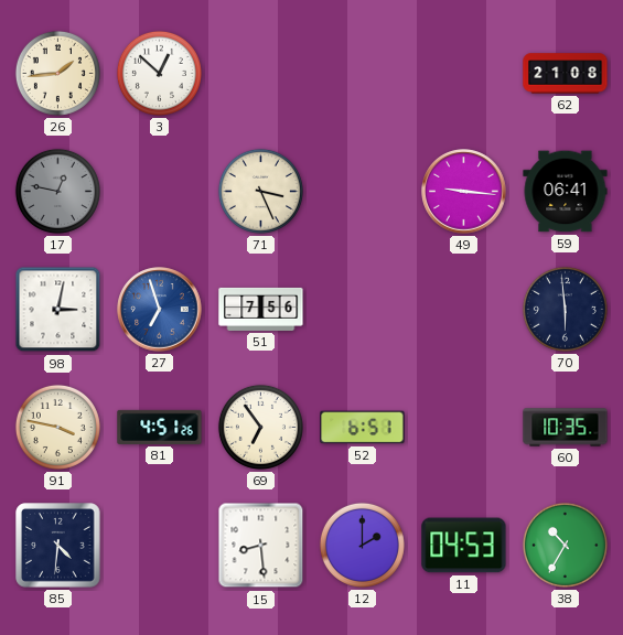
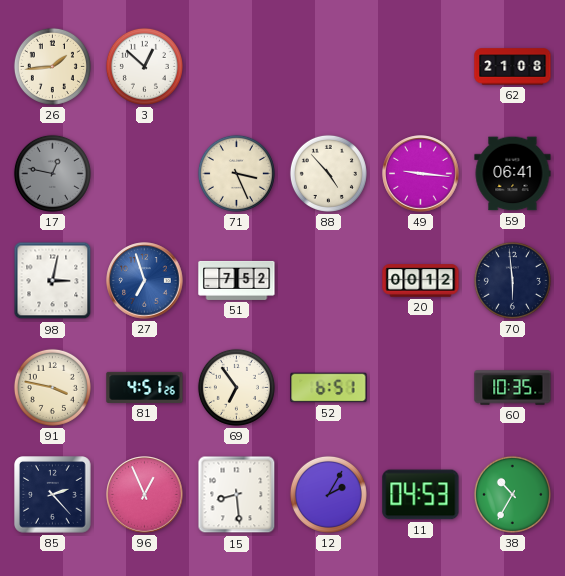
88: none -> 4:53 (328, 173)
51: 7:56 -> 7:52 (237, 280)
20: none -> 00:12 (421, 281)
85: 4:31 -> 2:23 (53, 495)
96: none -> 12:56 (145, 495)
12: 2:00 -> 2:05 (328, 494)
